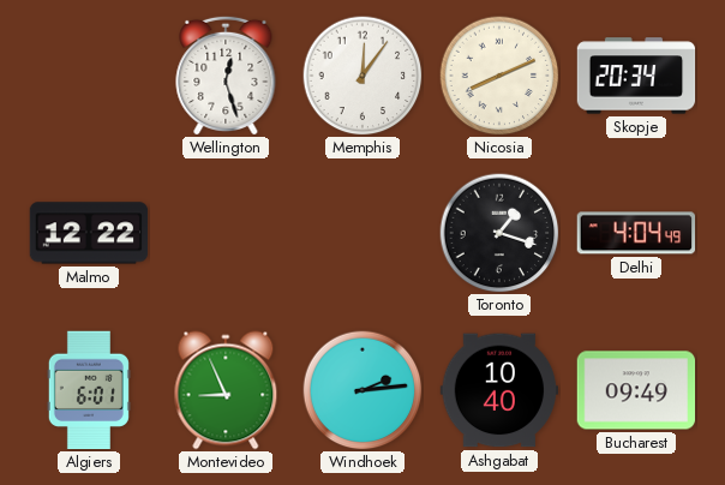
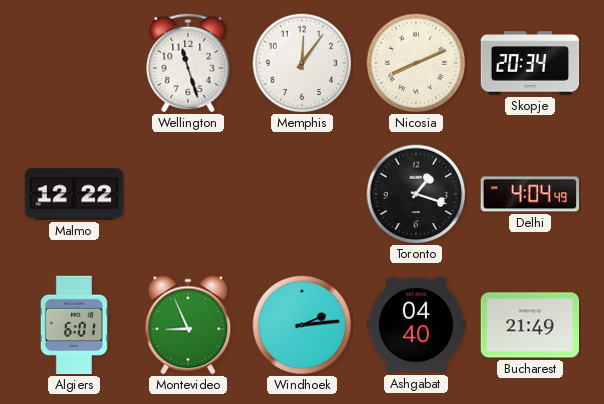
Wellington: 12:27 -> 11:27 (188, 62)
Ashgabat: 10:40 -> 04:40 (416, 325)
Bucharest: 09:49 -> 21:49 (530, 325)
